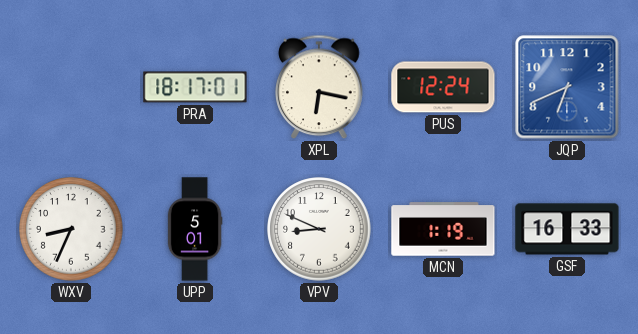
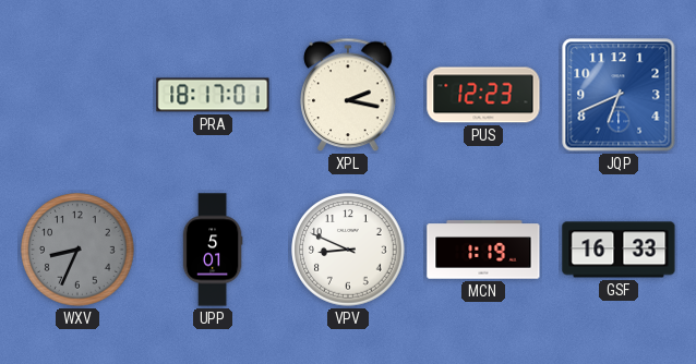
XPL: 6:17 -> 2:17 (348, 95)
PUS: 12:24 -> 12:23 (483, 95)
WXV dial: white -> grey (77, 250)
